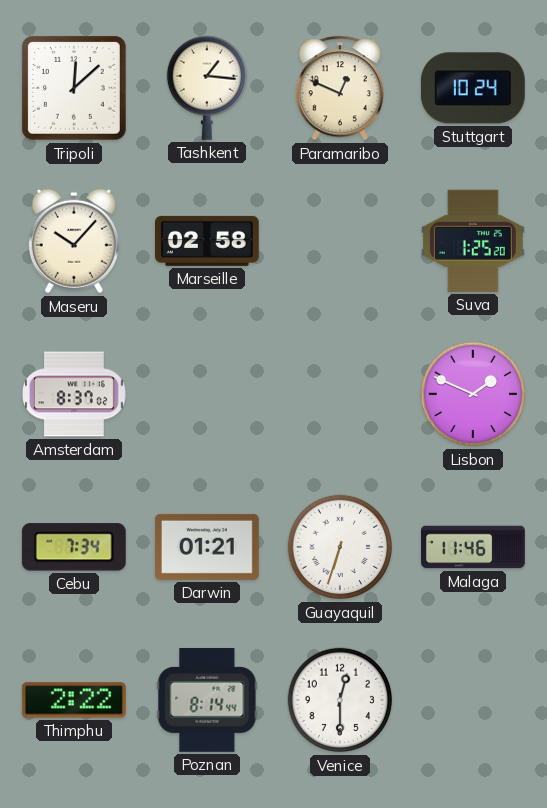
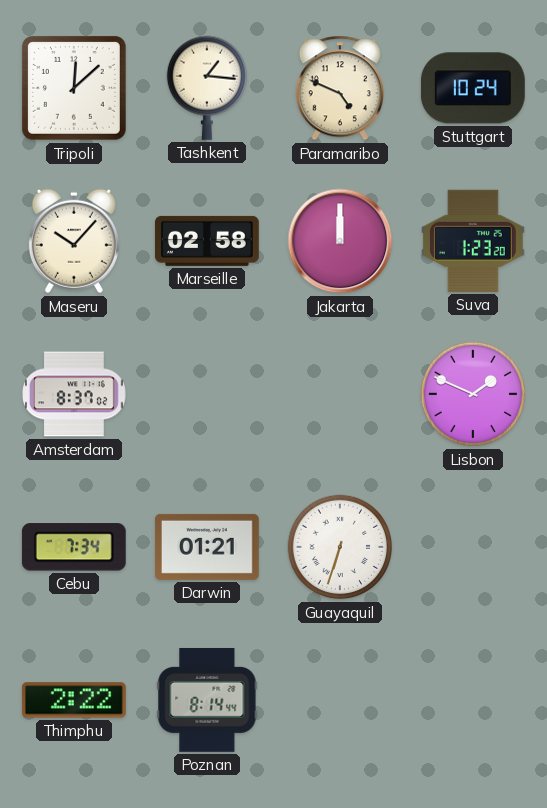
Paramaribo: 12:49 -> 4:49 (340, 88)
Jakarta: none -> 12:00 (340, 241)
Suva: 1:25 -> 1:23 (473, 241)
Malaga: 11:46 -> none (473, 547)
Venice: 12:30 -> none (340, 700)
